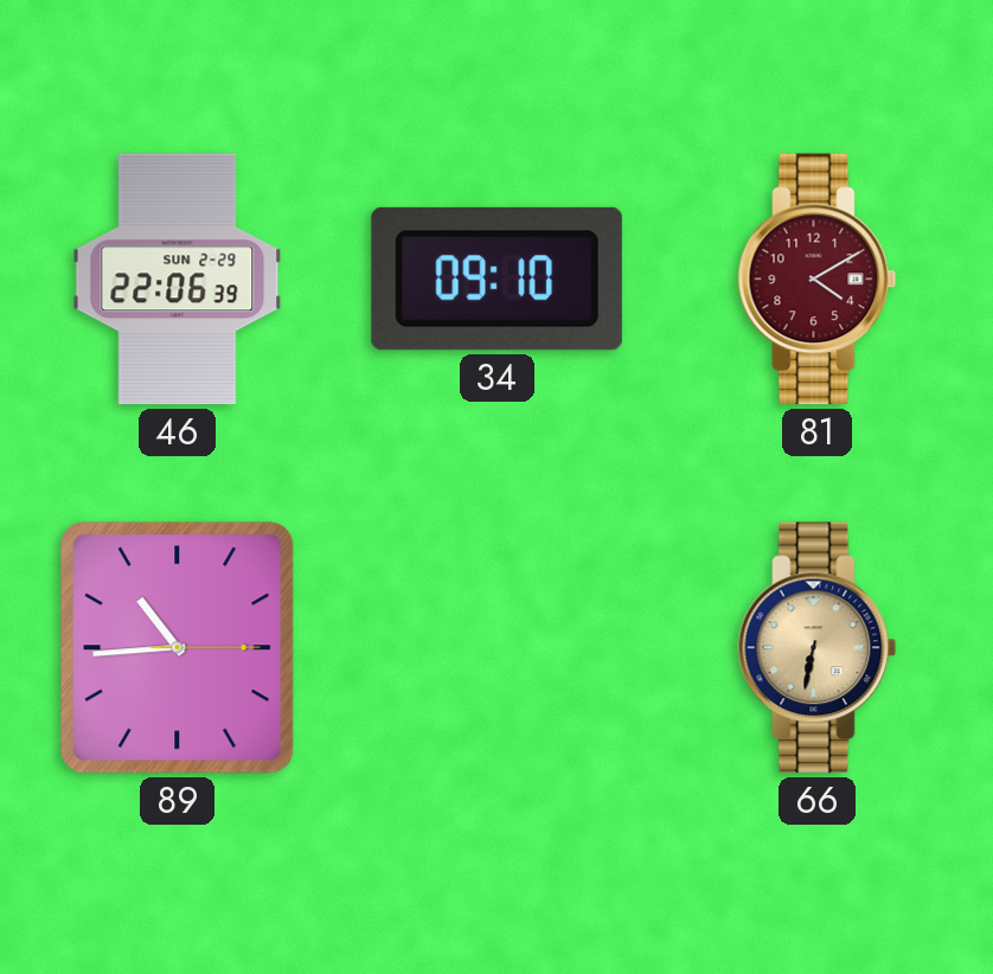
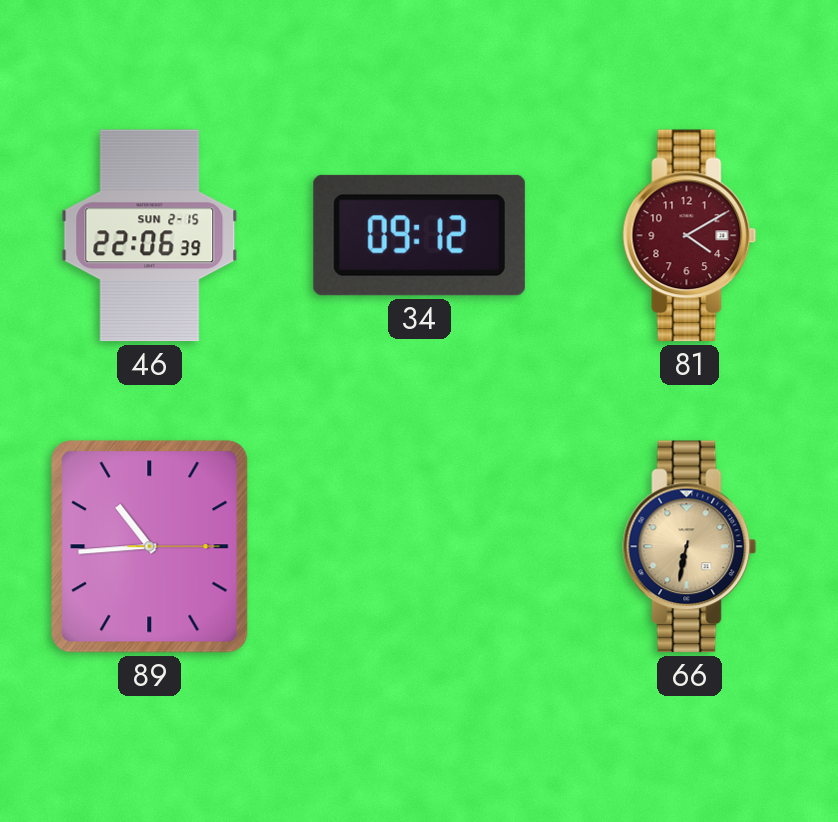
46 date: SUN 2-29 -> SUN 2-15 (150, 236)
34: 09:10 -> 09:12 (419, 235)
